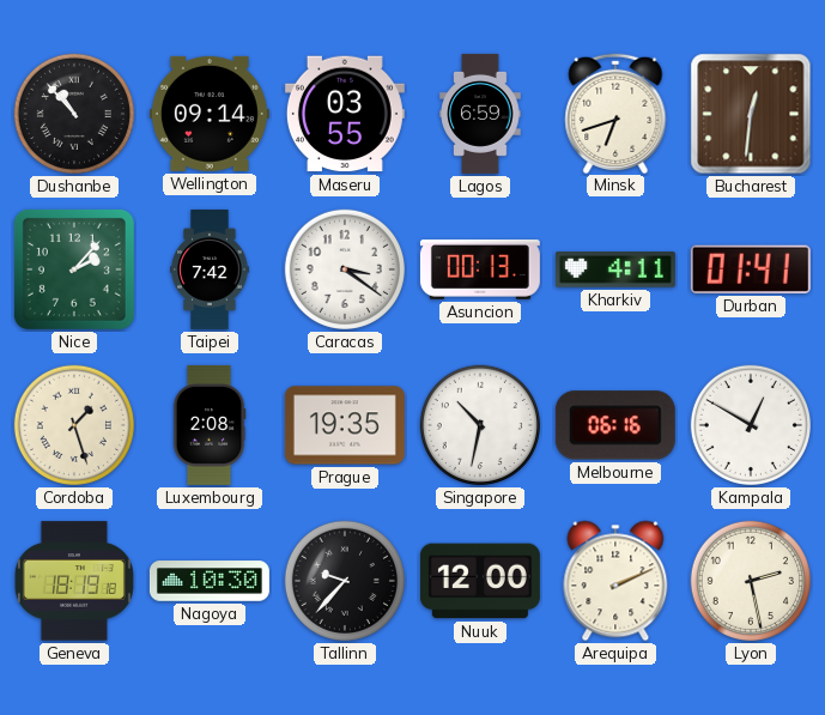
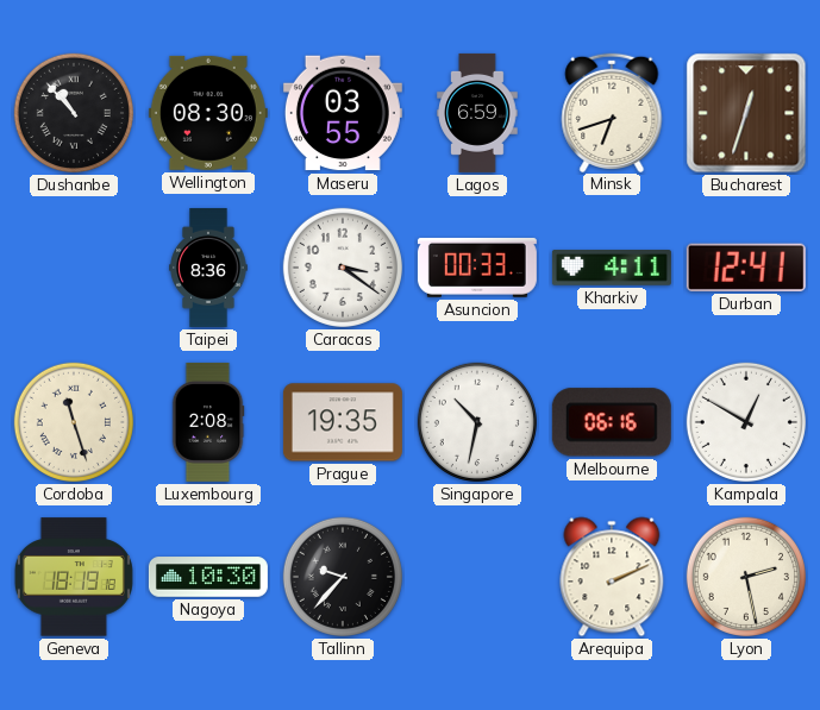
Wellington: 09:14 -> 08:30 (208, 113)
Bucharest: 12:31 -> 12:33 (746, 113)
Nice: 2:07 -> none (74, 269)
Taipei: 7:42 -> 8:36 (208, 268)
Asuncion: 00:13 -> 00:33 (477, 268)
Durban: 01:41 -> 12:41 (746, 268)
Cordoba: 1:27 -> 11:27 (74, 422)
Nuuk: 12:00 -> none (480, 581)
